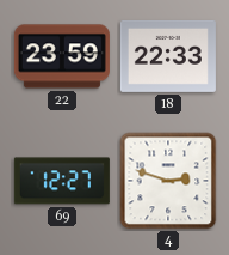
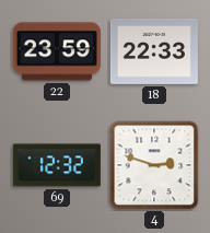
69: 12:27 -> 12:32 (57, 165)
